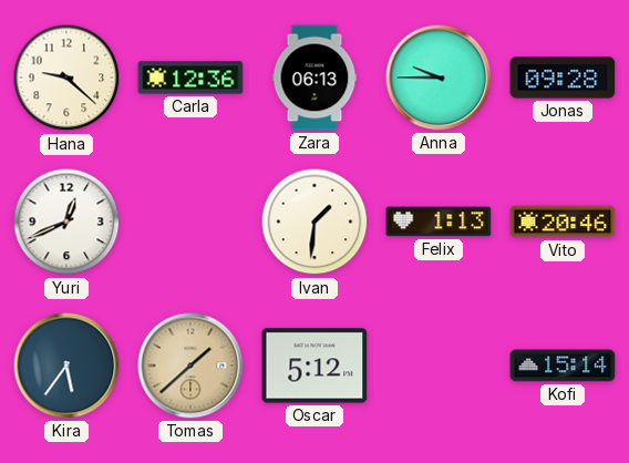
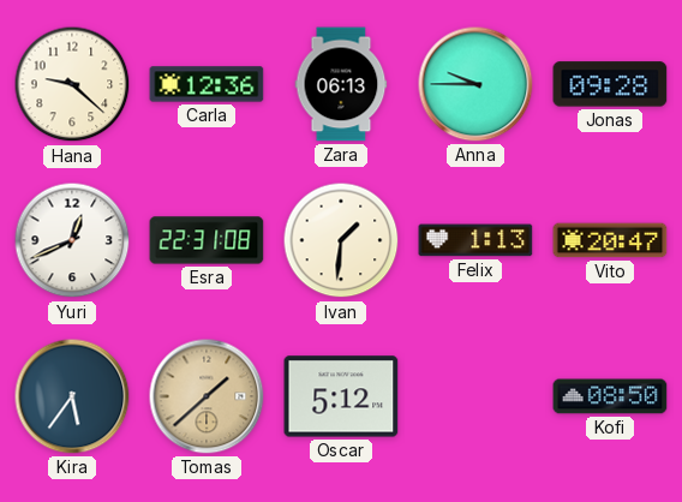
Esra: none -> 22:31 (207, 240)
Vito: 20:46 -> 20:47 (610, 240)
Kofi: 15:14 -> 08:50 (610, 396)
